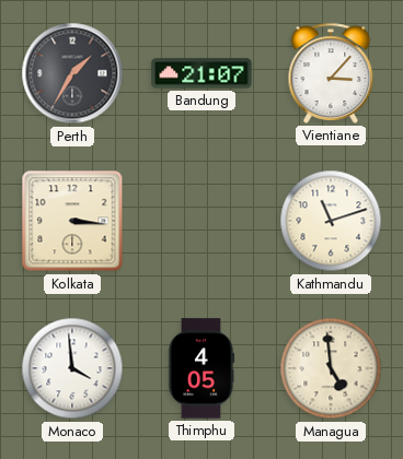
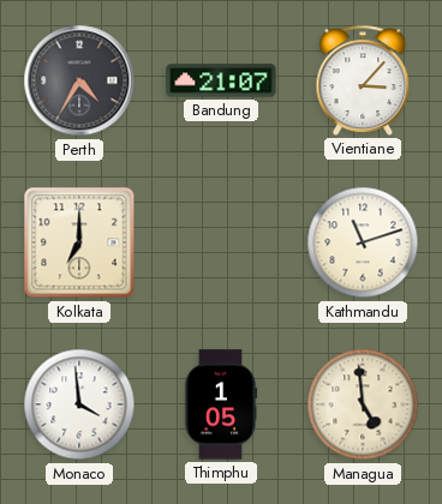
Perth: 1:35 -> 4:35 (79, 80)
Kolkata: 3:16 -> 7:00 (79, 242)
Thimphu: 4:05 -> 1:05 (221, 404)
